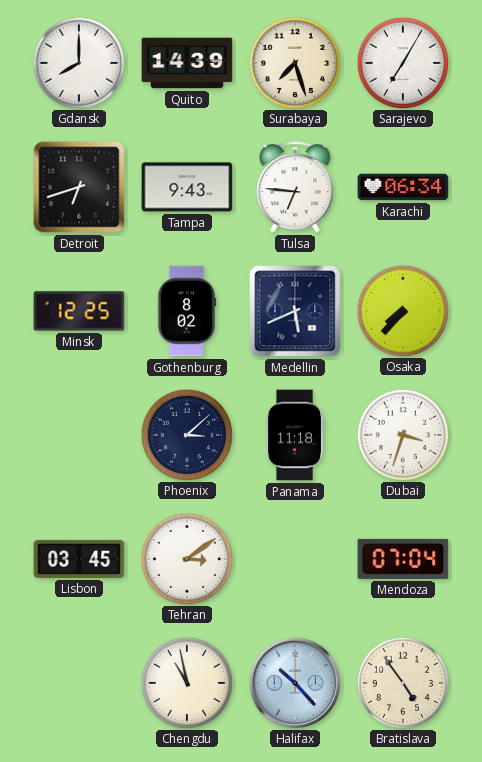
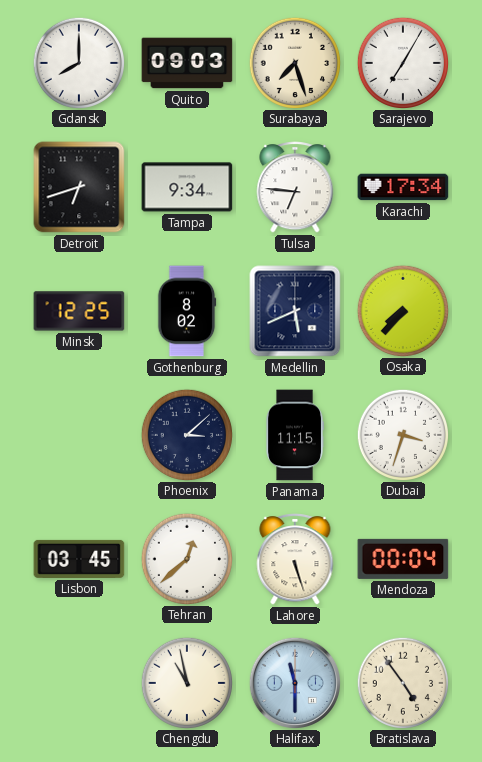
Quito: 14:39 -> 09:03 (187, 63)
Tampa: 9:43 -> 9:34 (187, 187)
Karachi: 06:34 -> 17:34 (403, 187)
Panama: 11:18 -> 11:15 (295, 435)
Tehran: 3:09 -> 12:38 (186, 558)
Lahore: none -> 5:27 (295, 560)
Mendoza: 07:04 -> 00:04 (403, 559)
Halifax: 10:23 -> 11:30 (294, 682)
